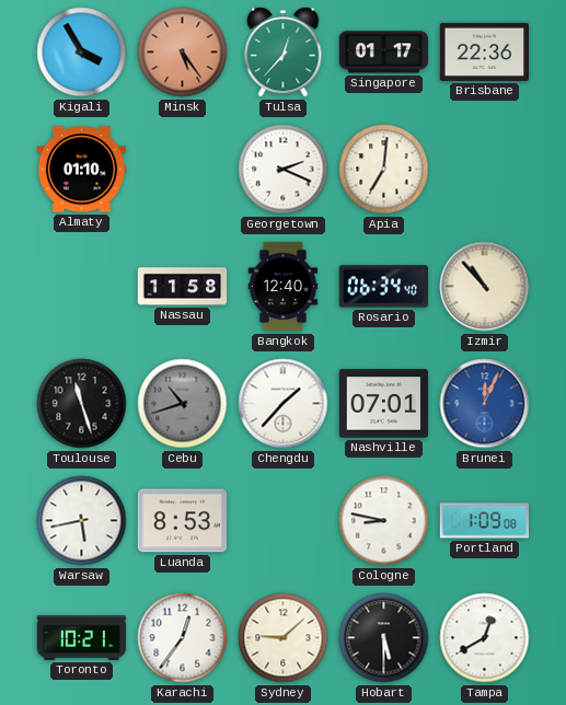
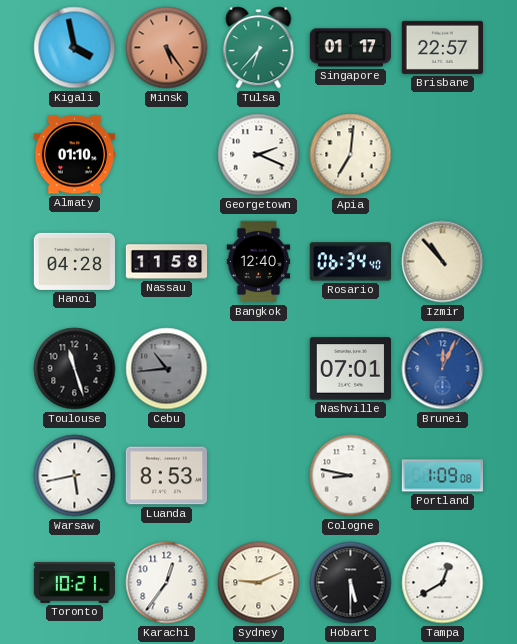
Kigali: 3:55 -> 3:58 (75, 48)
Tulsa: 12:37 -> 6:37 (259, 48)
Brisbane: 22:36 -> 22:57 (442, 47)
Hanoi: none -> 04:28 (74, 261)
Cebu: 10:42 -> 10:44 (167, 369)
Chengdu: 1:37 -> none (284, 404)
Sydney: 9:08 -> 9:11 (259, 583)
